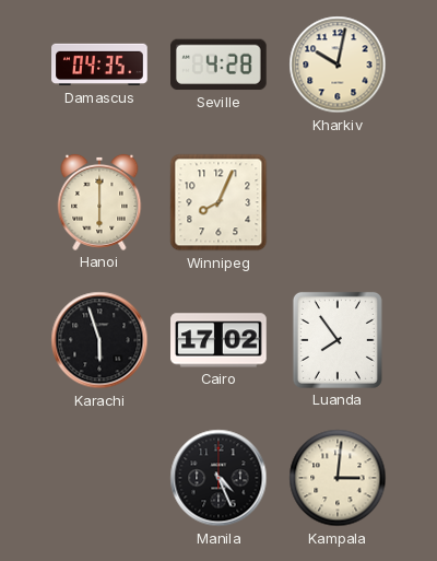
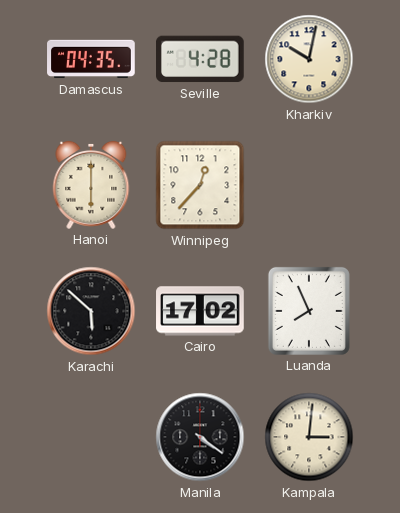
Winnipeg: 8:04 -> 12:37 (200, 185)
Karachi: 5:57 -> 5:52 (91, 311)
Luanda: 7:54 -> 7:56 (309, 311)
Manila: 4:26 -> 4:21 (200, 437)
